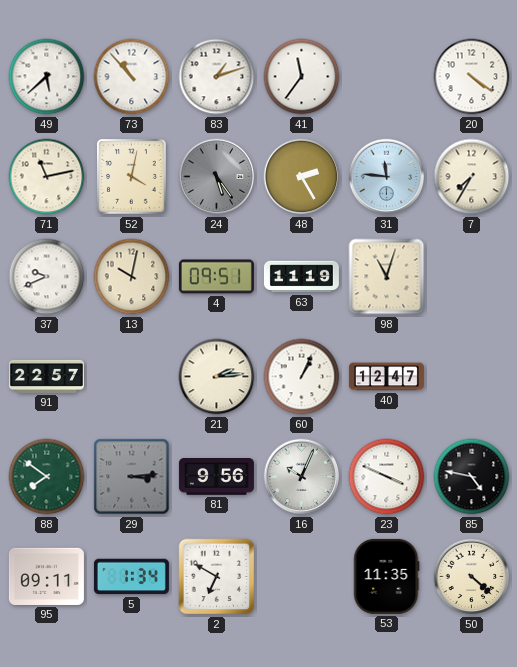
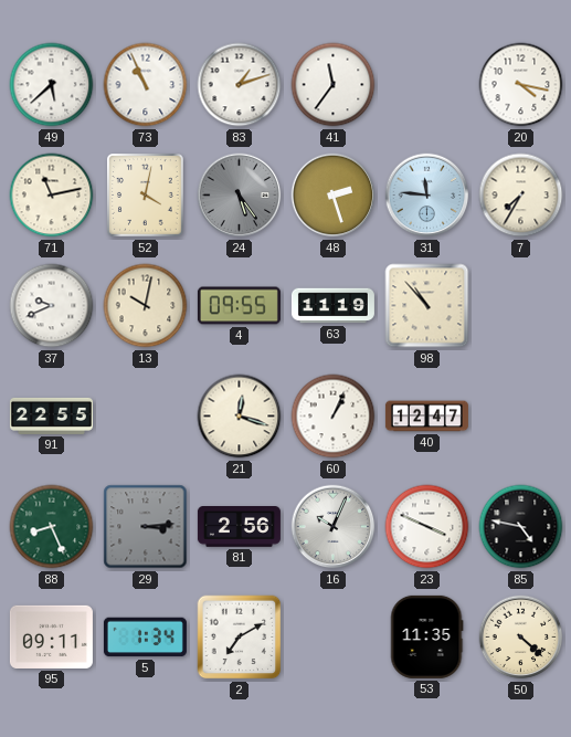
73: 10:53 -> 10:56 (146, 85)
20: 4:21 -> 4:17 (521, 85)
48: 2:25 -> 2:27 (334, 196)
4: 09:51 -> 09:55 (239, 306)
98: 11:03 -> 10:53 (427, 306)
91: 22:57 -> 22:55 (51, 415)
21: 2:14 -> 12:18 (240, 417)
88: 7:51 -> 8:26 (52, 527)
81: 9:56 -> 2:56 (239, 527)
2: 6:50 -> 7:10 (240, 638)
